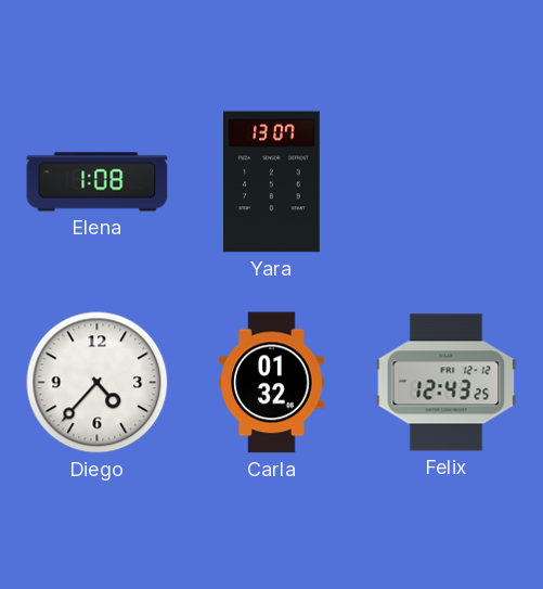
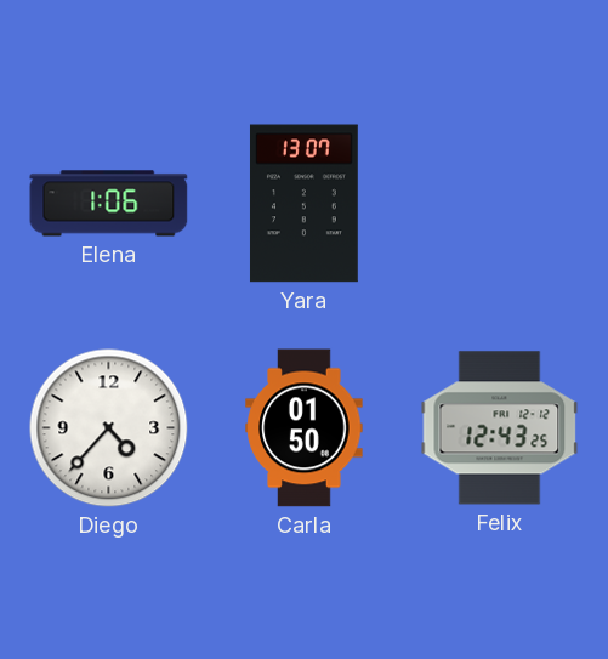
Elena: 1:08 -> 1:06 (109, 204)
Carla: 01:32 -> 01:50 (305, 428)
